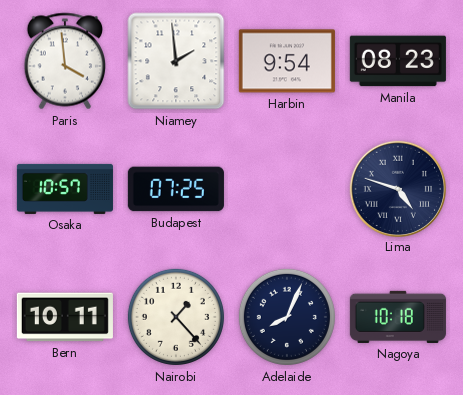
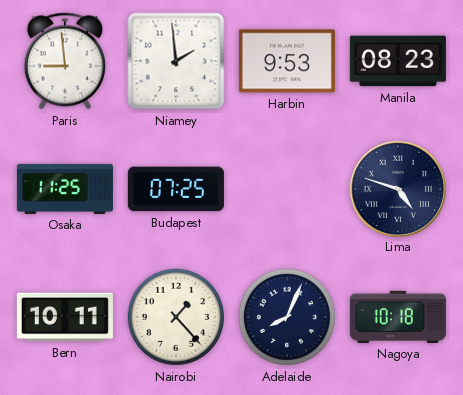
Paris: 3:59 -> 8:59 (64, 61)
Harbin: 9:54 -> 9:53 (287, 61)
Osaka: 10:57 -> 11:25 (65, 189)
